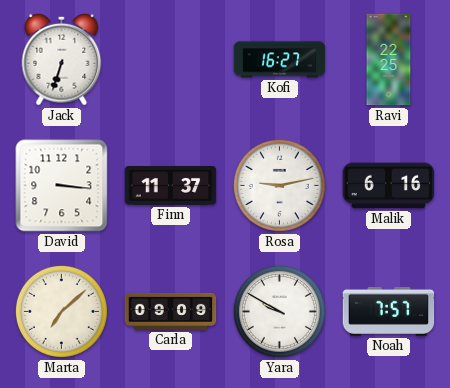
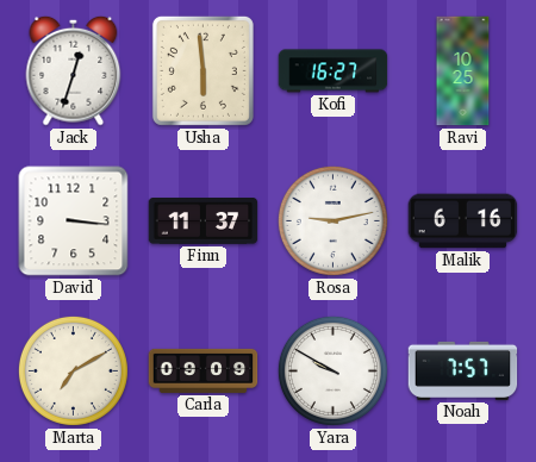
Jack: 6:33 -> 12:33 (74, 70)
Usha: none -> 5:59 (202, 70)
Ravi: 22:25 -> 10:25 (463, 71)
Marta: 7:08 -> 7:10 (73, 370)
